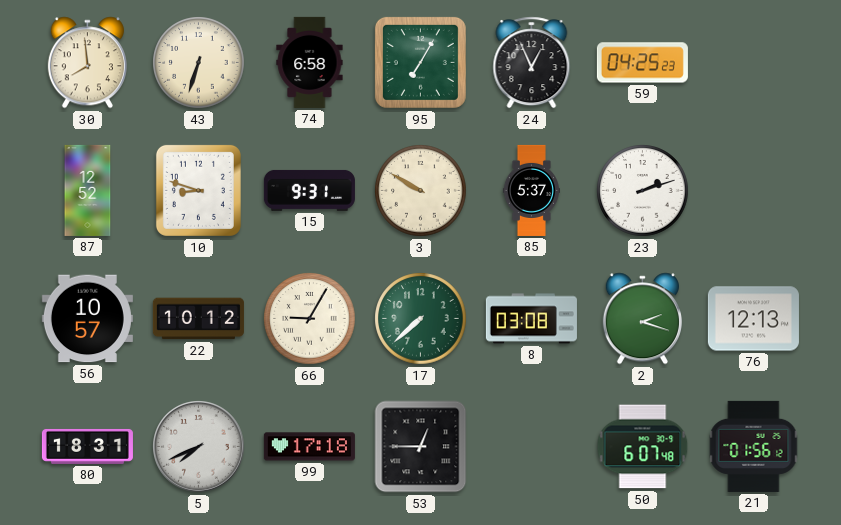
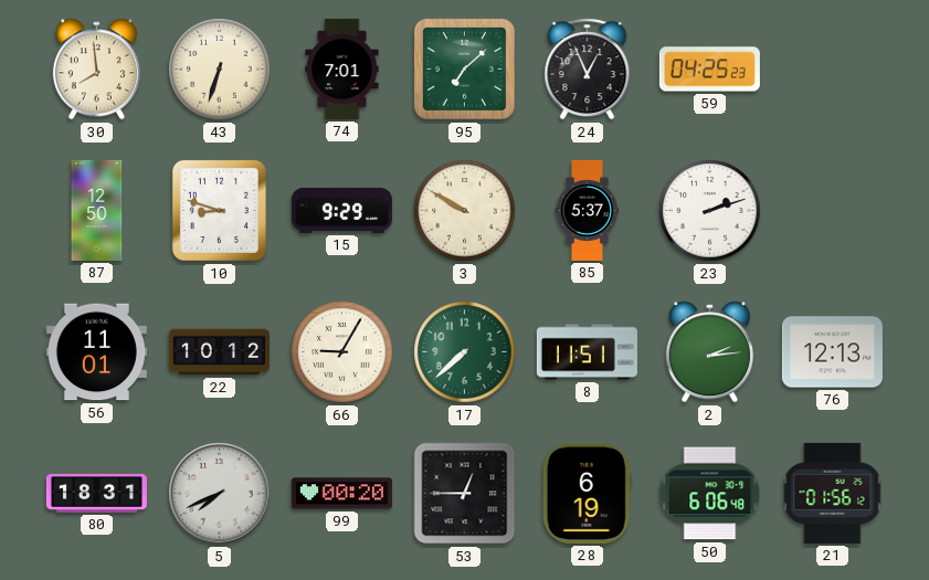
74: 6:58 -> 7:01 (342, 68)
95: 7:05 -> 7:08 (464, 68)
87: 12:52 -> 12:50 (97, 210)
15: 9:31 -> 9:29 (341, 210)
56: 10:57 -> 11:01 (96, 352)
8: 03:08 -> 11:51 (587, 352)
2: 2:18 -> 2:14 (709, 352)
99: 17:18 -> 00:20 (341, 494)
28: none -> 6:19 (587, 493)
50: 6:07 -> 6:06 (710, 494)
